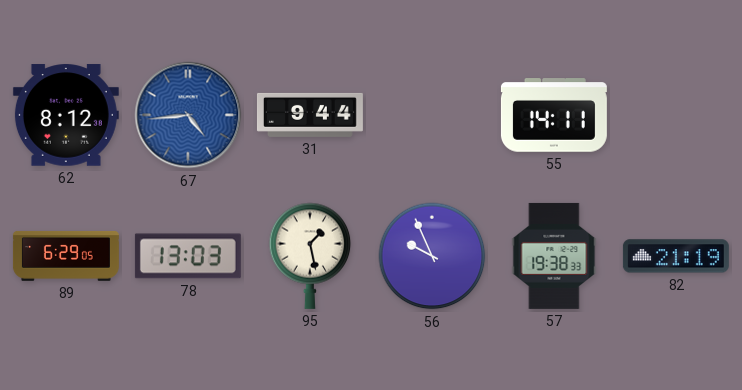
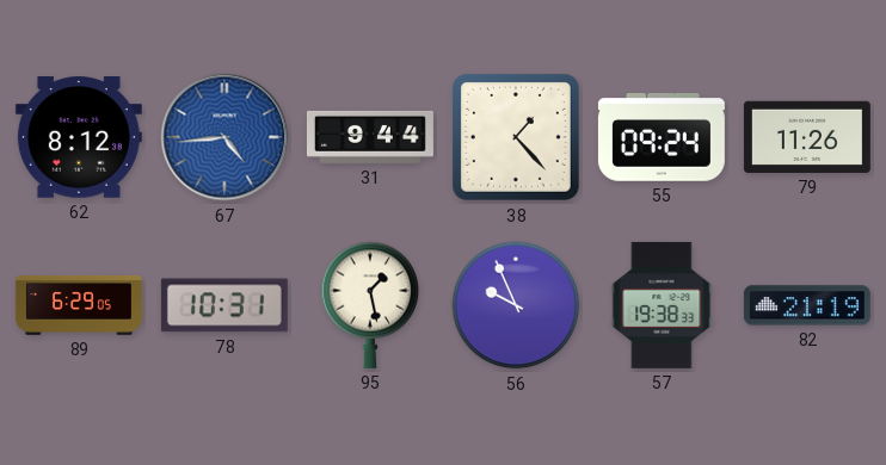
38: none -> 1:23 (516, 137)
55: 14:11 -> 09:24 (662, 137)
79: none -> 11:26 (807, 137)
78: 13:03 -> 10:31 (224, 305)
